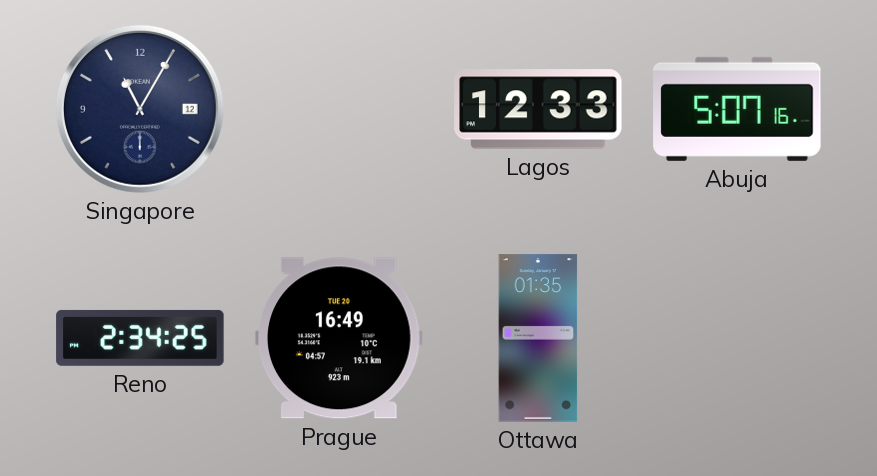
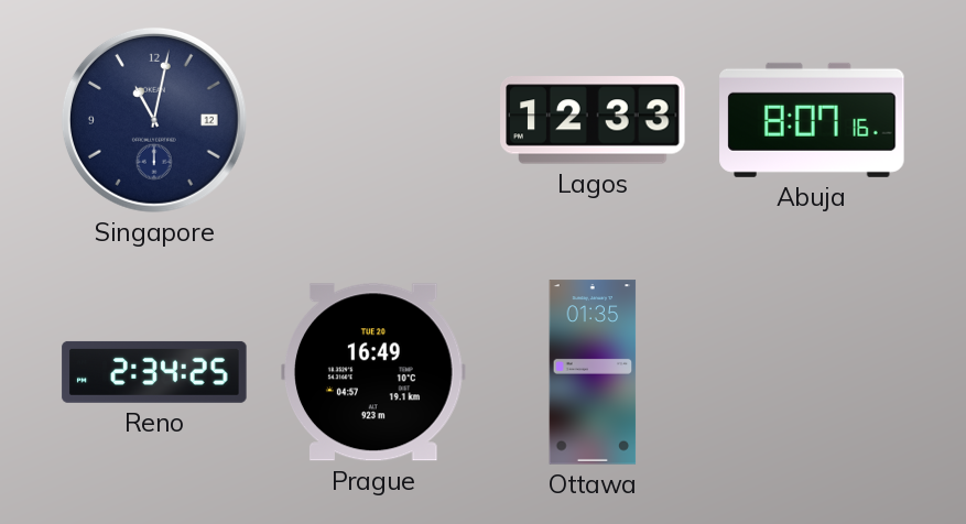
Singapore: 11:05 -> 11:02 (154, 120)
Abuja: 5:07 -> 8:07 (812, 120)
